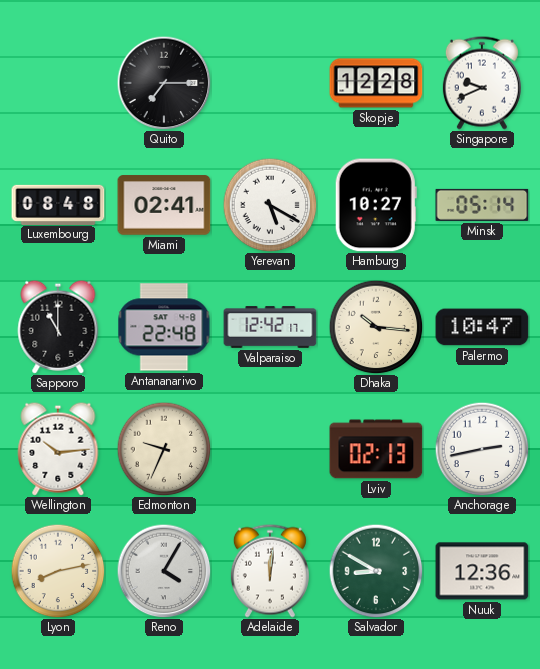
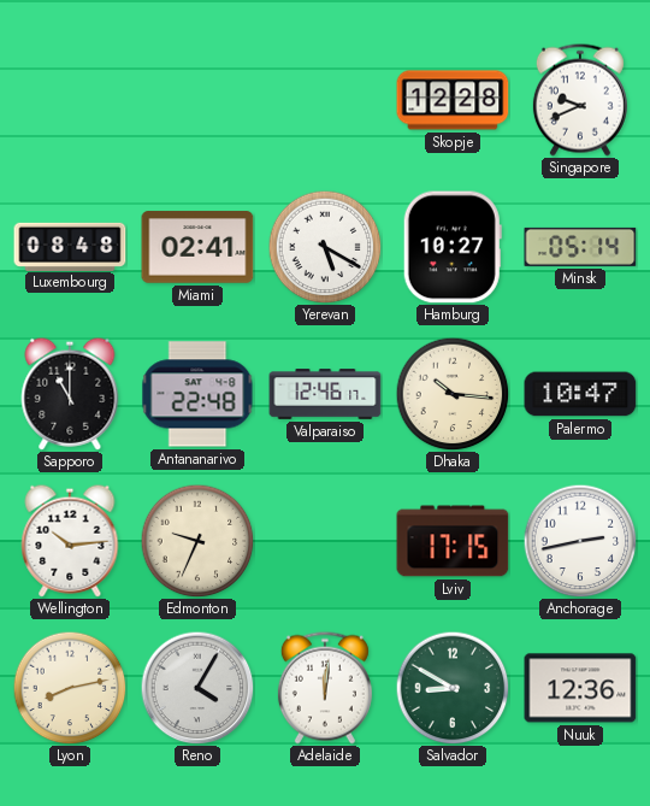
Quito: 7:15 -> none (164, 83)
Valparaiso: 12:42 -> 12:46 (325, 394)
Lviv: 02:13 -> 17:15 (453, 541)
